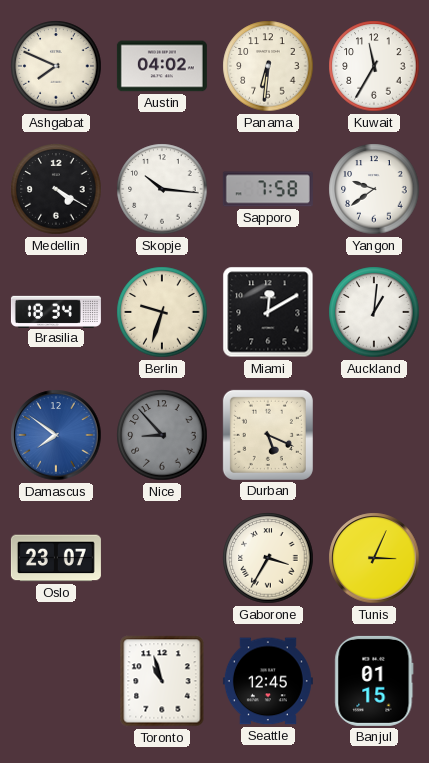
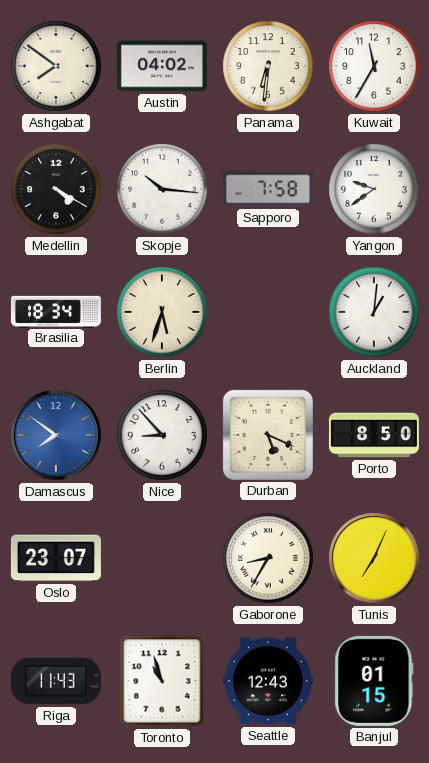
Ashgabat: 7:49 -> 7:51 (56, 66)
Berlin: 9:33 -> 5:33 (162, 312)
Miami: 12:10 -> none (268, 312)
Nice dial: grey -> white (162, 435)
Porto: none -> 8:50 (374, 435)
Gaborone: 3:35 -> 8:35 (268, 558)
Tunis: 3:04 -> 7:04 (374, 558)
Riga: none -> 11:43 (56, 681)
Seattle: 12:45 -> 12:43 (268, 681)
